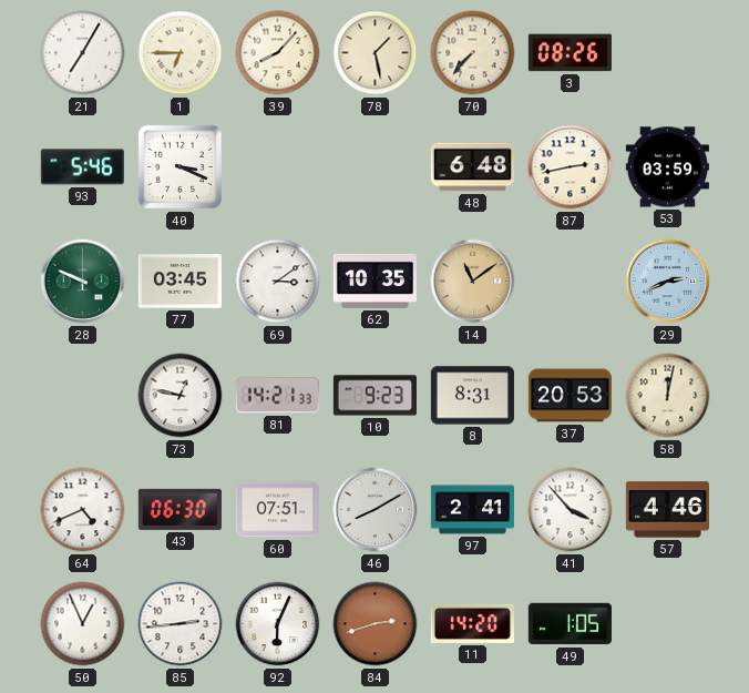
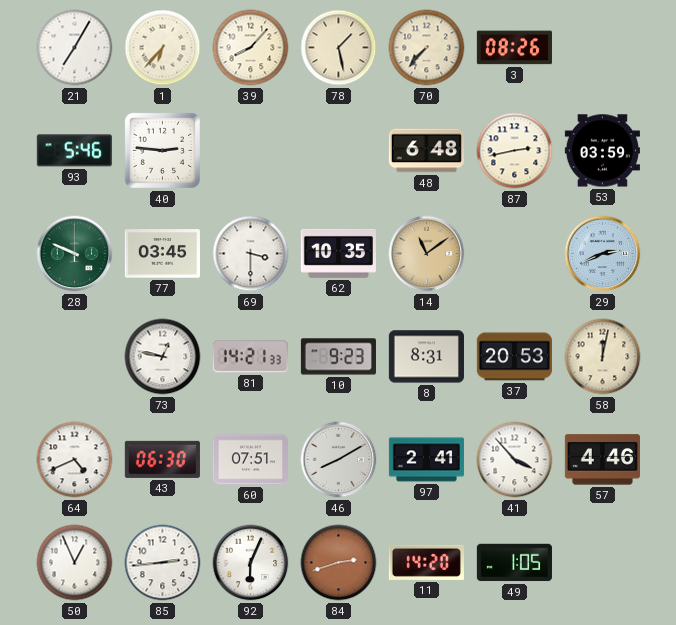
1: 6:45 -> 6:37 (163, 48)
40: 3:19 -> 2:46 (162, 150)
69: 3:09 -> 3:30 (251, 254)
